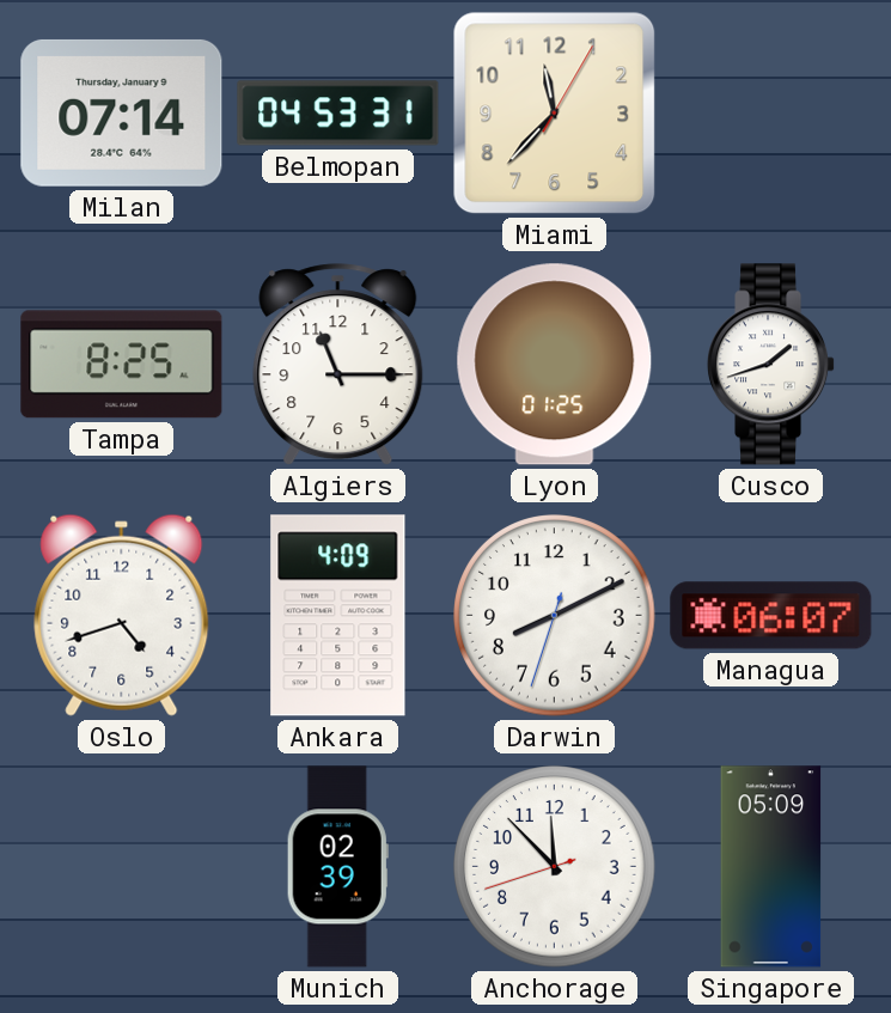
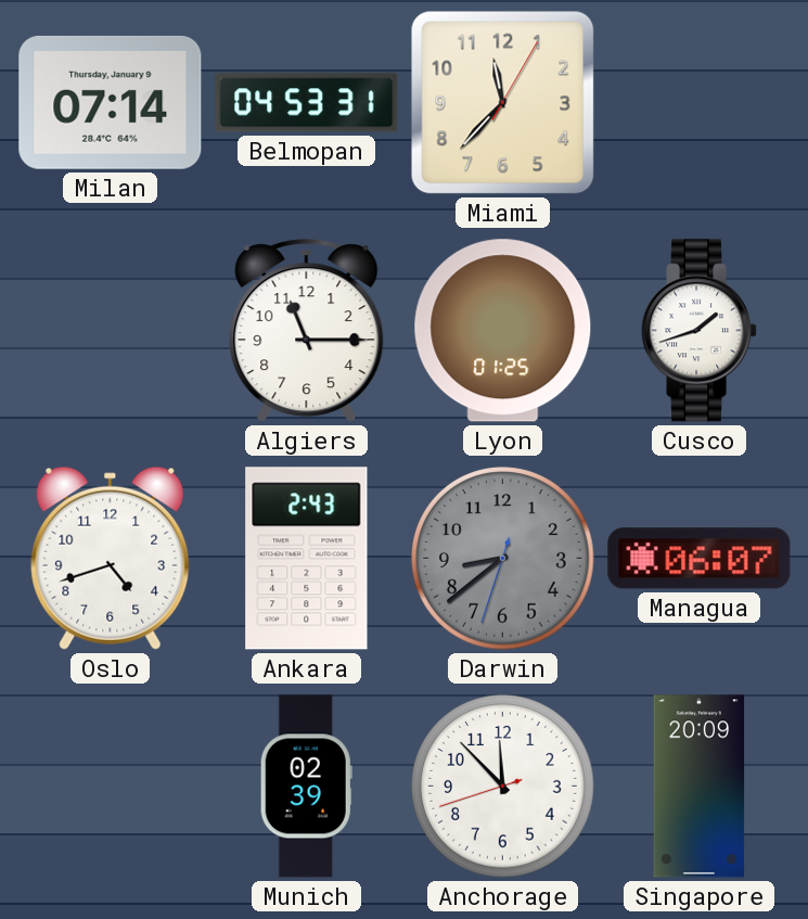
Tampa: 8:25 -> none (122, 365)
Ankara: 4:09 -> 2:43 (307, 559)
Darwin: 8:10 -> 8:38 (503, 559)
Darwin dial: white -> grey (503, 559)
Singapore: 05:09 -> 20:09 (700, 787)
